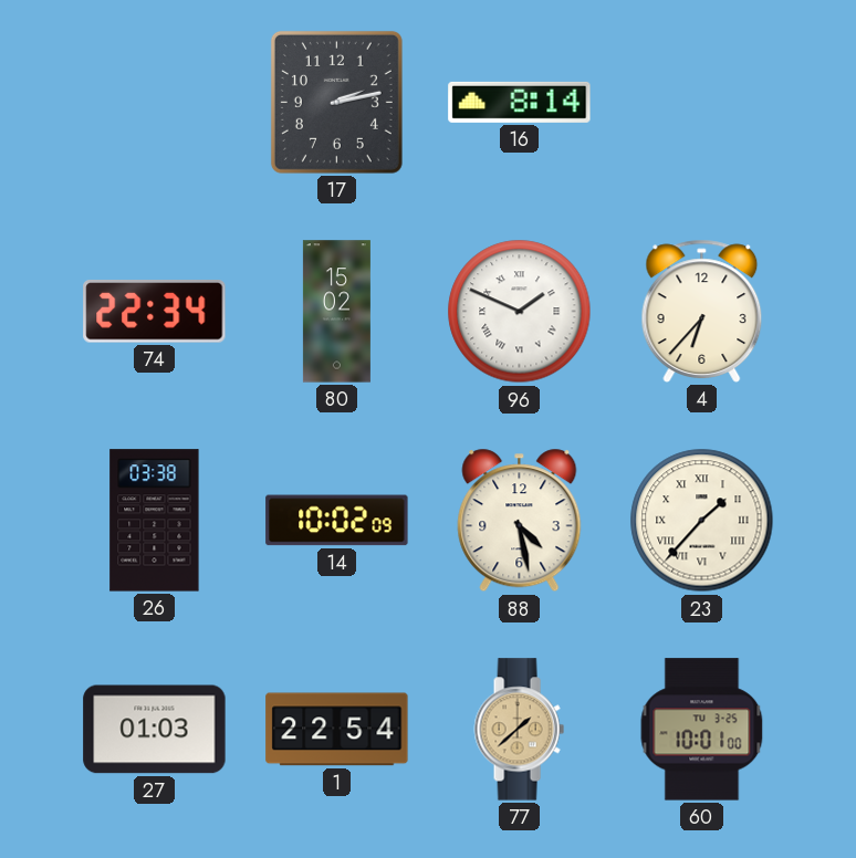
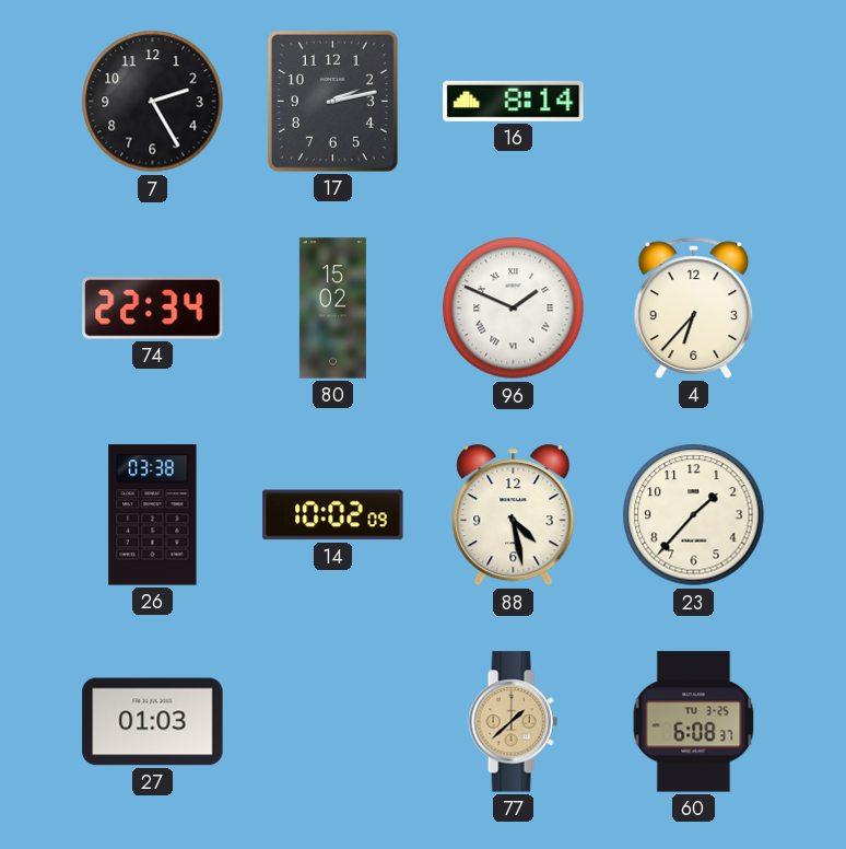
7: none -> 2:25 (153, 102)
23 numerals: Roman -> Arabic (694, 515)
1: 22:54 -> none (337, 730)
60: 10:01 -> 6:08 (694, 722)
